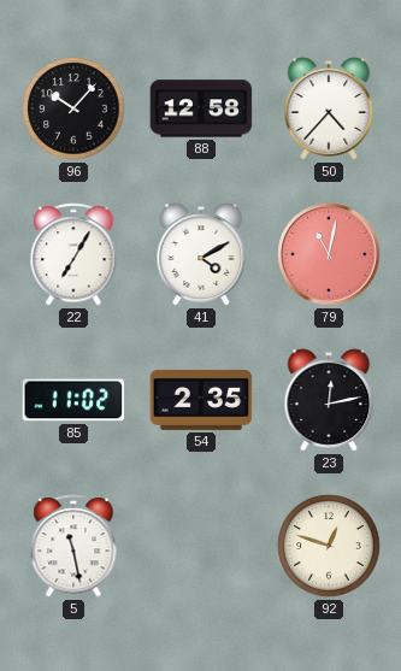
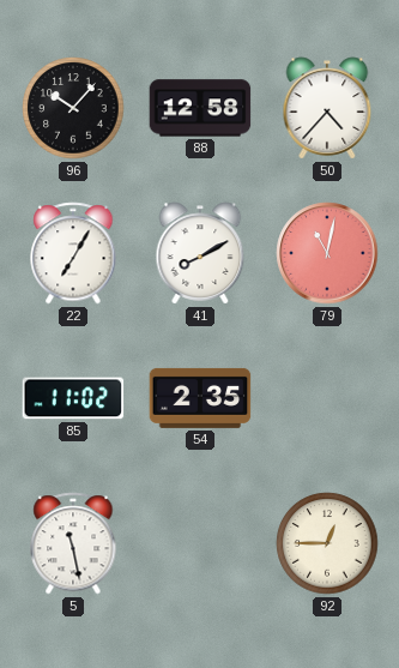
41: 4:10 -> 8:10 (200, 253)
23: 12:13 -> none (329, 400)
92: 12:48 -> 12:45 (327, 543)
